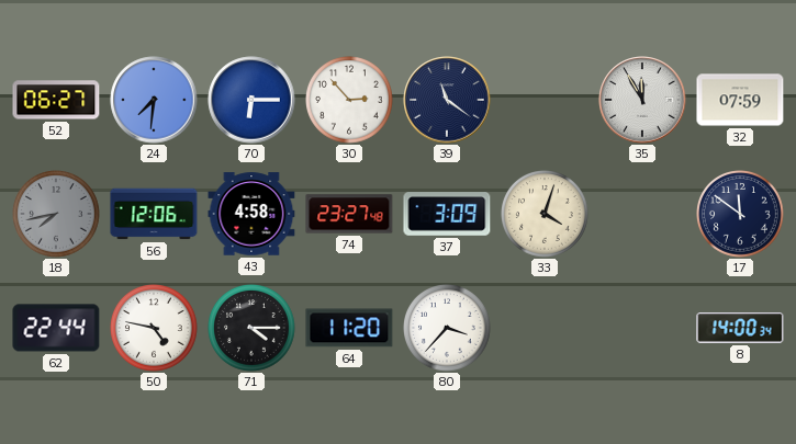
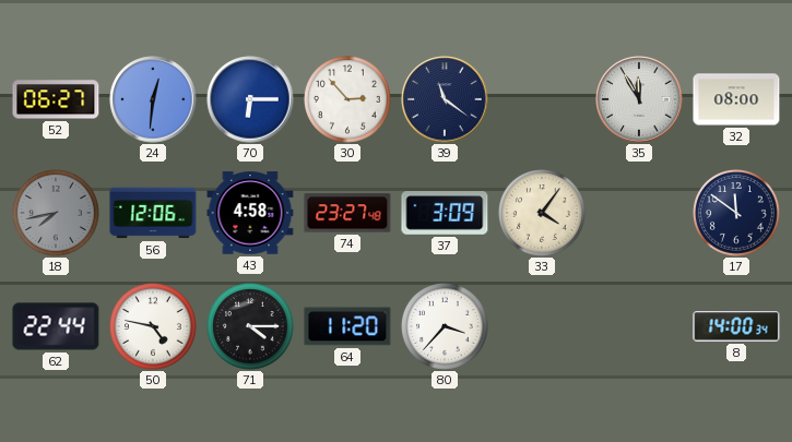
24: 7:31 -> 12:31 (153, 99)
32: 07:59 -> 08:00 (736, 99)
33: 4:03 -> 4:06 (543, 214)
